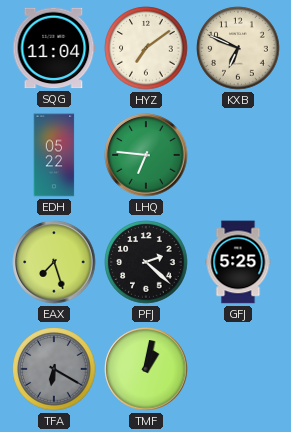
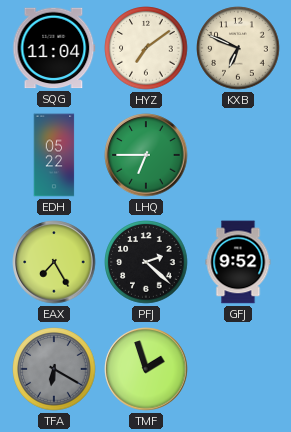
LHQ: 6:46 -> 6:45 (146, 155)
EAX: 7:27 -> 7:25 (54, 262)
GFJ: 5:25 -> 9:52 (238, 262)
TMF: 1:02 -> 1:57 (146, 369)
